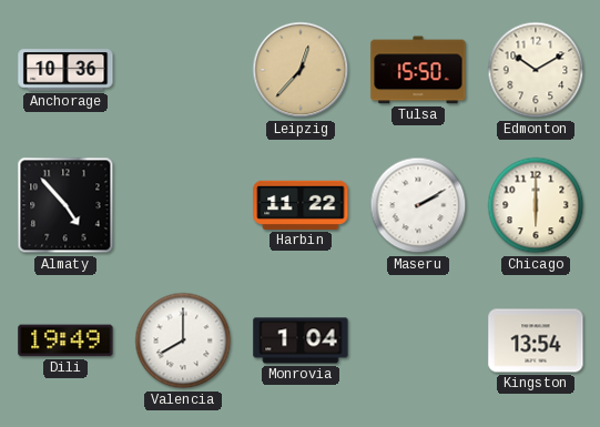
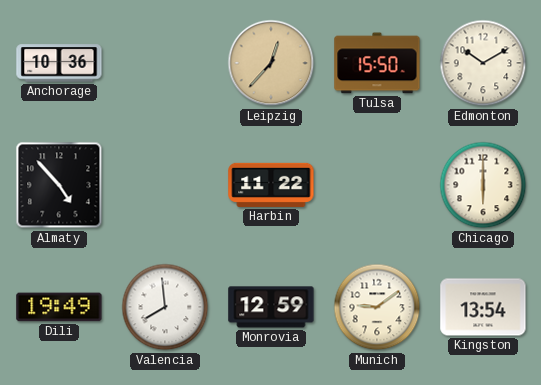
Maseru: 2:10 -> none (418, 205)
Valencia: 8:00 -> 7:59 (165, 307)
Monrovia: 1:04 -> 12:59 (271, 307)
Munich: none -> 9:09 (377, 307)
